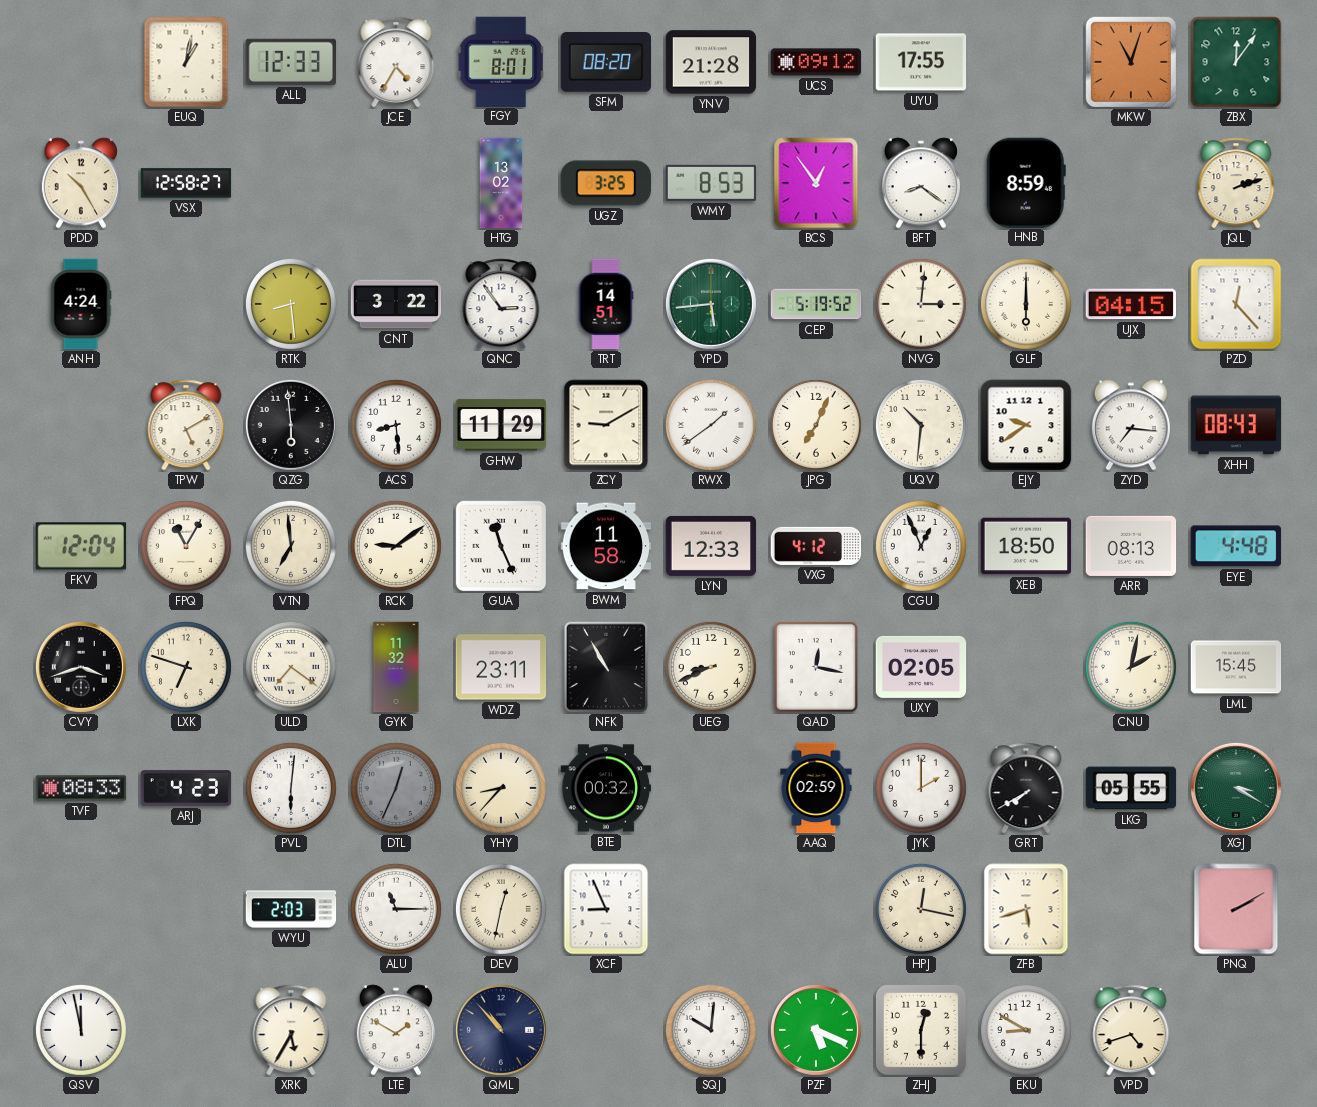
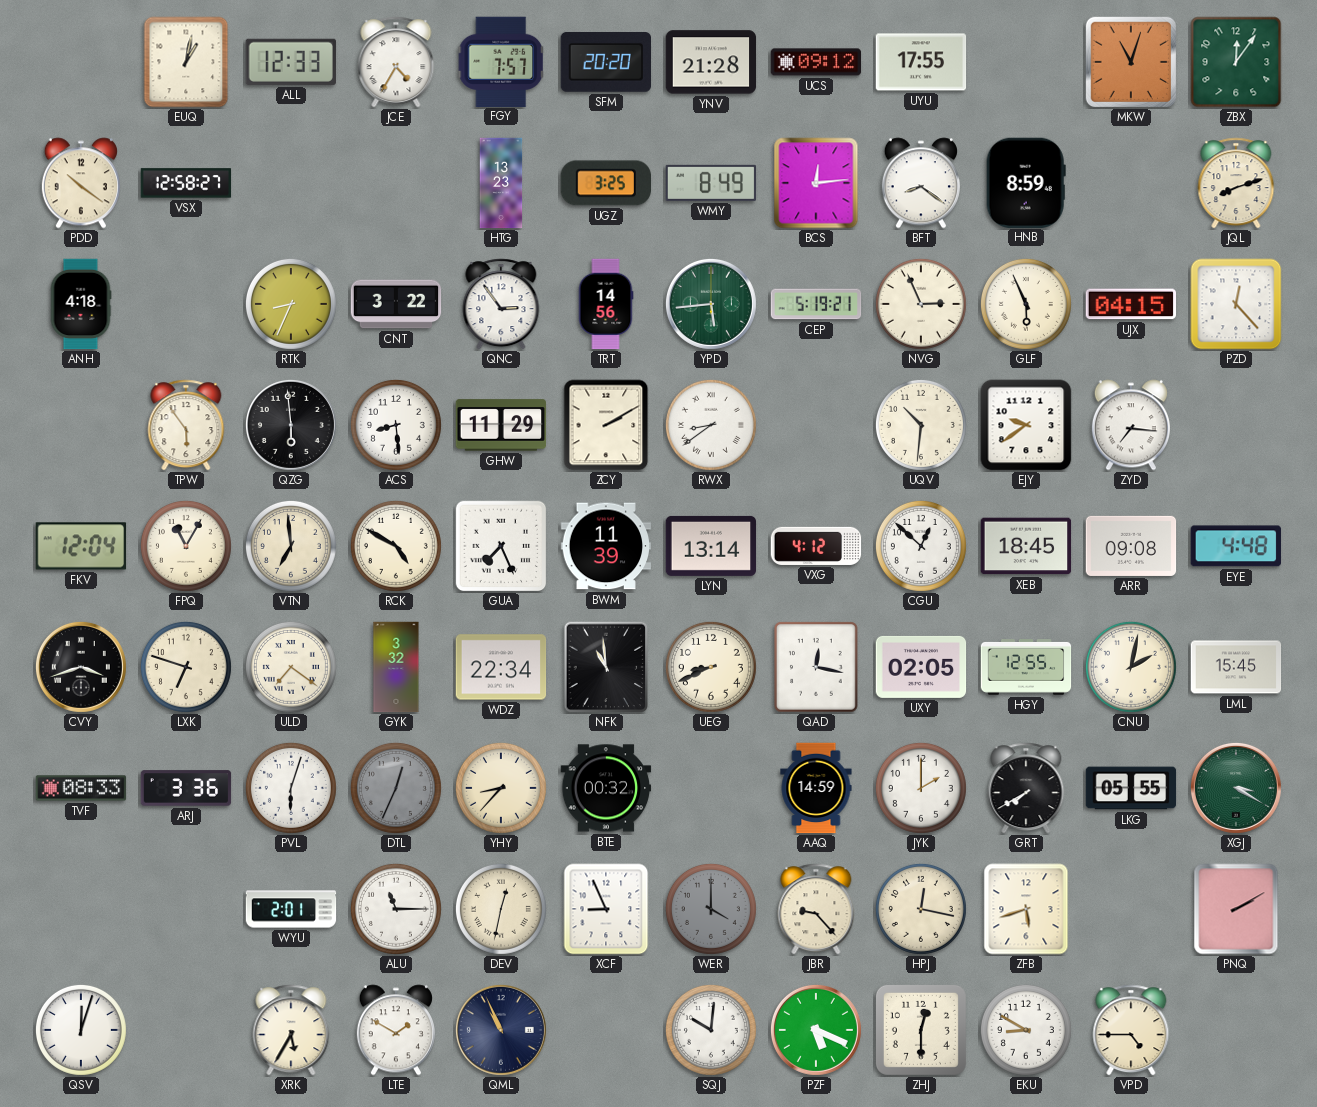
FGY: 8:01 -> 7:57 (501, 61)
SFM: 08:20 -> 20:20 (606, 63)
PDD: 10:25 -> 10:21 (81, 183)
HTG: 13:02 -> 13:23 (501, 183)
WMY: 8:53 -> 8:49 (711, 183)
BCS: 12:54 -> 12:14 (816, 183)
JQL: 2:12 -> 8:12 (1236, 183)
ANH: 4:24 -> 4:18 (81, 304)
RTK: 8:29 -> 8:34 (291, 304)
TRT: 14:51 -> 14:56 (606, 304)
CEP: 5:19:52 -> 5:19:21 (816, 304)
NVG: 3:01 -> 2:56 (921, 304)
GLF: 6:00 -> 5:56 (1026, 304)
TPW: 5:10 -> 5:54 (186, 425)
ZCY: 9:10 -> 2:10 (606, 425)
RWX: 1:39 -> 8:39 (711, 425)
JPG: 7:04 -> none (816, 425)
XHH: 08:43 -> none (1236, 425)
RCK: 9:09 -> 4:50 (396, 546)
GUA: 11:26 -> 7:26 (501, 546)
BWM: 11:58 -> 11:39 (606, 546)
LYN: 12:33 -> 13:14 (711, 546)
CGU: 12:56 -> 12:52 (921, 546)
XEB: 18:50 -> 18:45 (1026, 546)
ARR: 08:13 -> 09:08 (1131, 546)
GYK: 11:32 -> 3:32 (396, 667)
WDZ: 23:11 -> 22:34 (501, 667)
NFK: 10:55 -> 10:59 (606, 667)
HGY: none -> 12:55 (1026, 668)
ARJ: 4:23 -> 3:36 (186, 788)
PVL: 6:01 -> 6:03 (291, 788)
AAQ: 02:59 -> 14:59 (816, 788)
WYU: 2:03 -> 2:01 (291, 909)
WER: none -> 4:00 (711, 909)
JBR: none -> 9:23 (816, 909)
QSV: 11:58 -> 12:03 (81, 1030)
QML: 10:53 -> 10:56 (501, 1030)
VPD: 4:42 -> 4:45 (1131, 1030)
